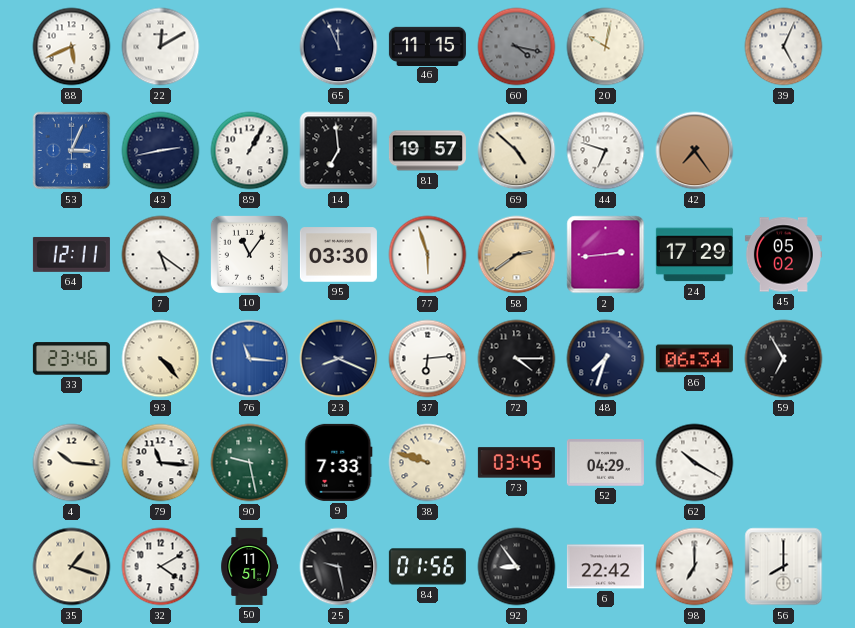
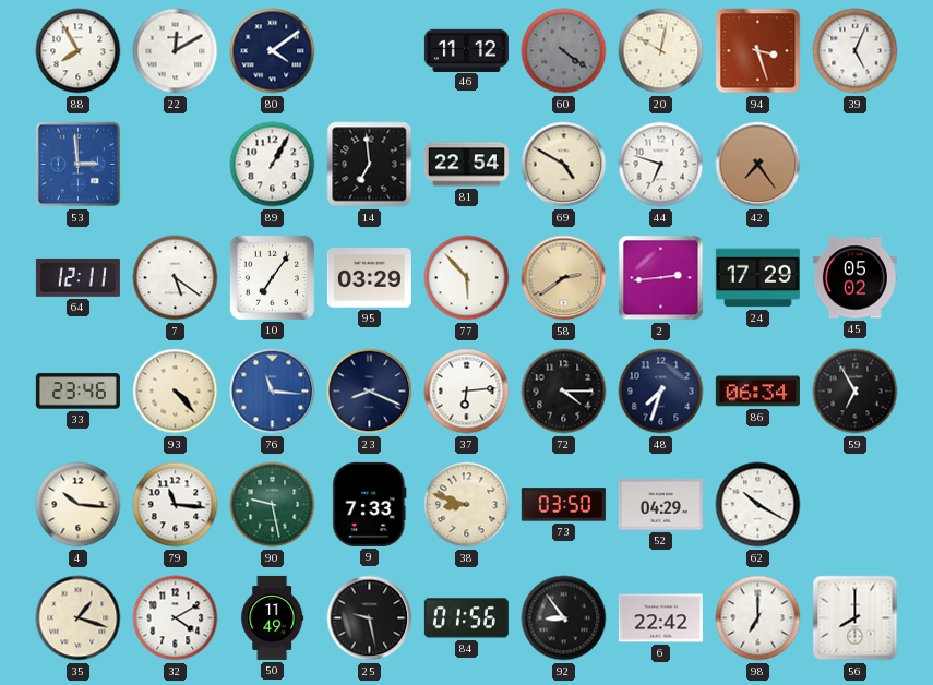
88: 5:41 -> 7:55 (79, 51)
80: none -> 4:09 (273, 51)
65: 11:56 -> none (339, 47)
46: 11:15 -> 11:12 (466, 50)
60: 4:17 -> 4:21 (564, 51)
94: none -> 3:27 (758, 51)
53: 3:04 -> 2:59 (79, 165)
43: 2:43 -> none (161, 151)
81: 19:57 -> 22:54 (466, 165)
69: 4:52 -> 4:50 (564, 165)
10: 11:06 -> 7:06 (272, 277)
95: 03:30 -> 03:29 (369, 278)
77: 5:57 -> 5:53 (467, 278)
38: 9:48 -> 8:48 (467, 505)
73: 03:45 -> 03:50 (563, 505)
50: 11:51 -> 11:49 (273, 617)
